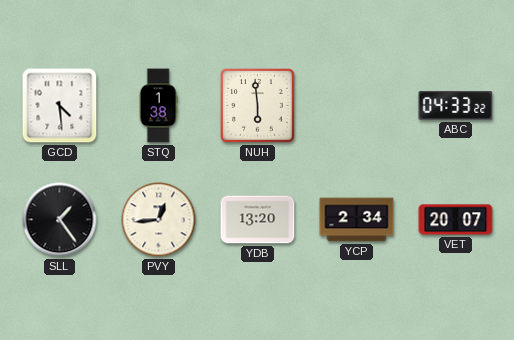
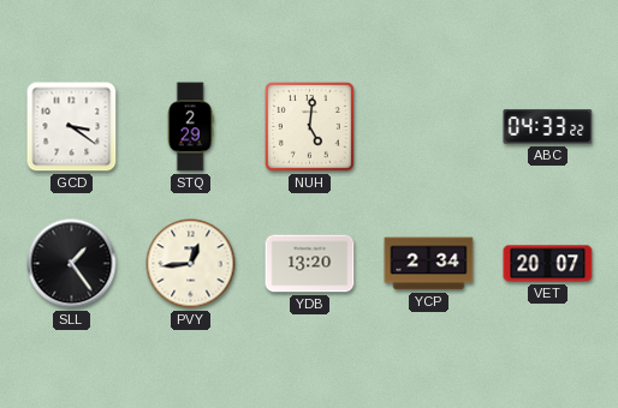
GCD: 4:29 -> 3:21 (72, 127)
STQ: 1:38 -> 2:29 (190, 127)
NUH: 5:59 -> 5:01 (310, 127)
